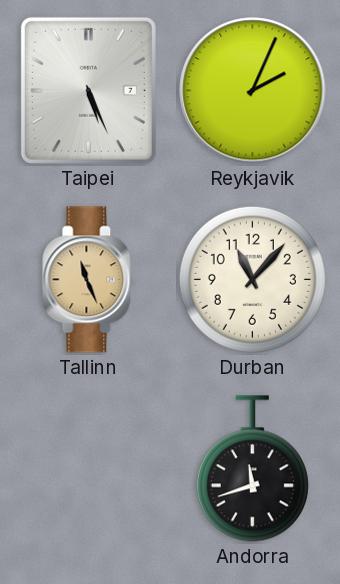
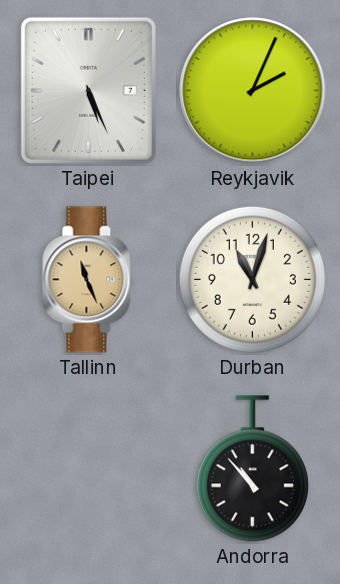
Durban: 11:07 -> 11:03 (252, 279)
Andorra: 11:42 -> 10:53 (252, 469)
